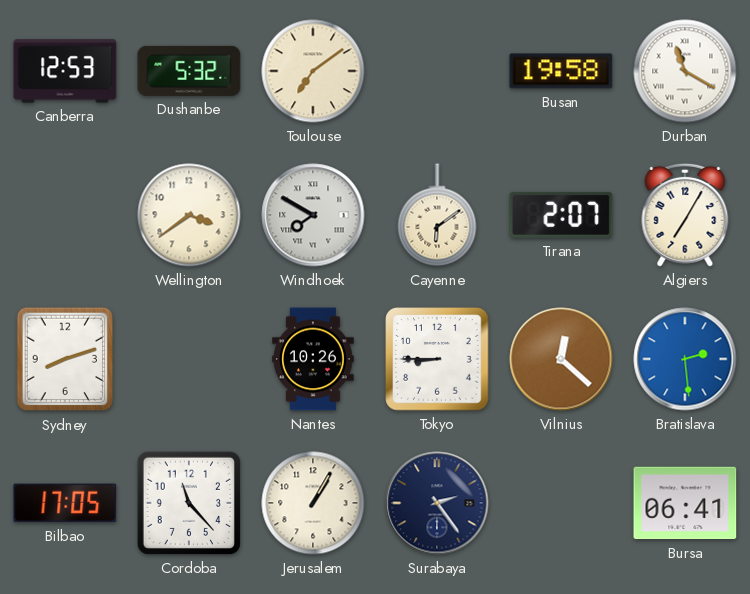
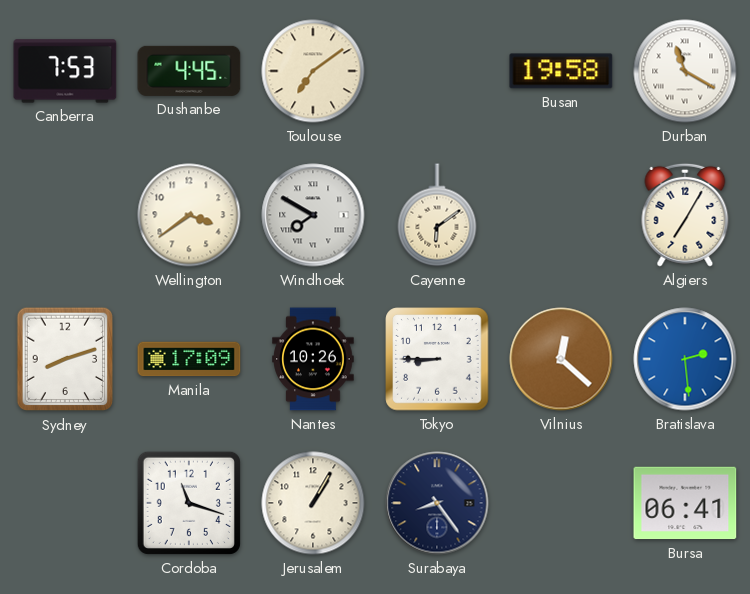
Canberra: 12:53 -> 7:53 (65, 71)
Dushanbe: 5:32 -> 4:45 (189, 71)
Tirana: 2:07 -> none (561, 215)
Manila: none -> 17:09 (189, 359)
Bilbao: 17:05 -> none (65, 503)
Cordoba: 11:23 -> 11:18 (189, 503)
Surabaya: 2:24 -> 8:24 (437, 503)
